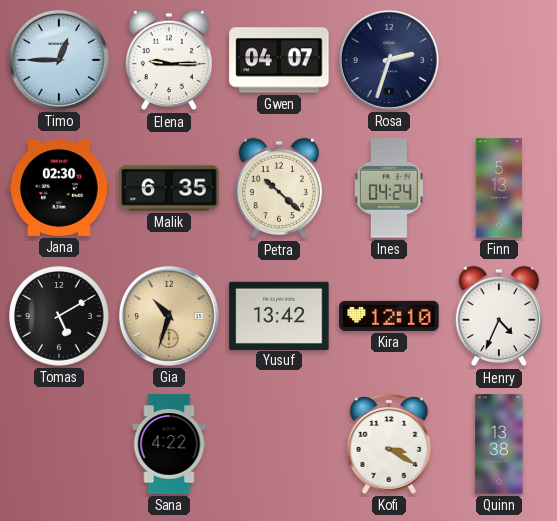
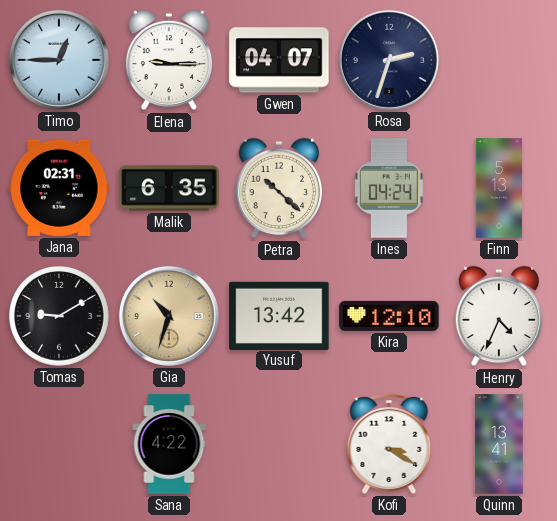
Jana: 02:30 -> 02:31 (59, 188)
Tomas: 5:10 -> 9:10 (60, 317)
Quinn: 13:38 -> 13:41 (499, 444)
